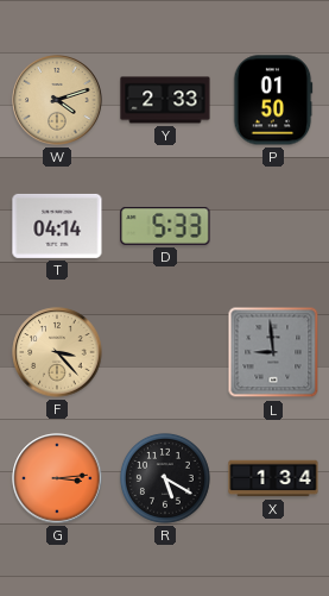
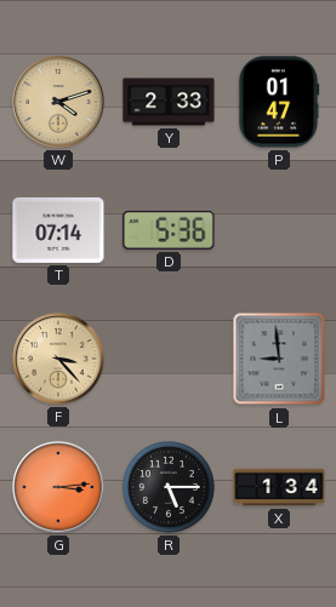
P: 01:50 -> 01:47 (279, 102)
T: 04:14 -> 07:14 (58, 230)
D: 5:33 -> 5:36 (169, 230)
R: 5:20 -> 5:15 (169, 487)
